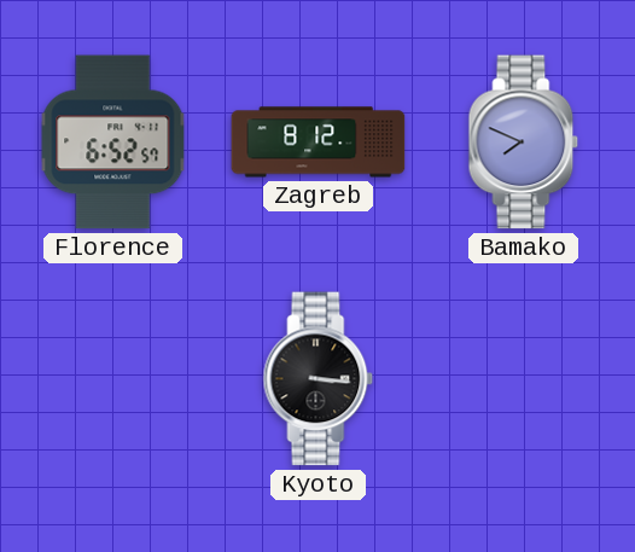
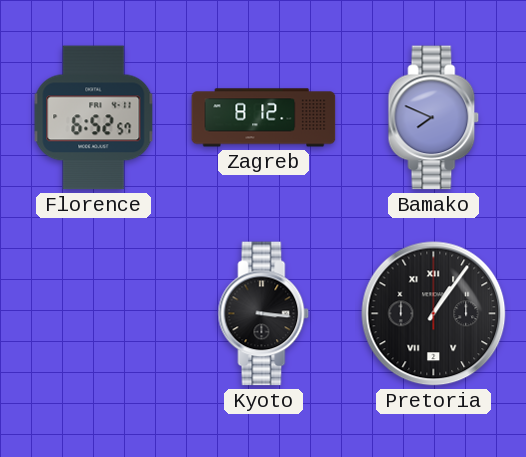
Pretoria: none -> 1:06 (434, 314)
